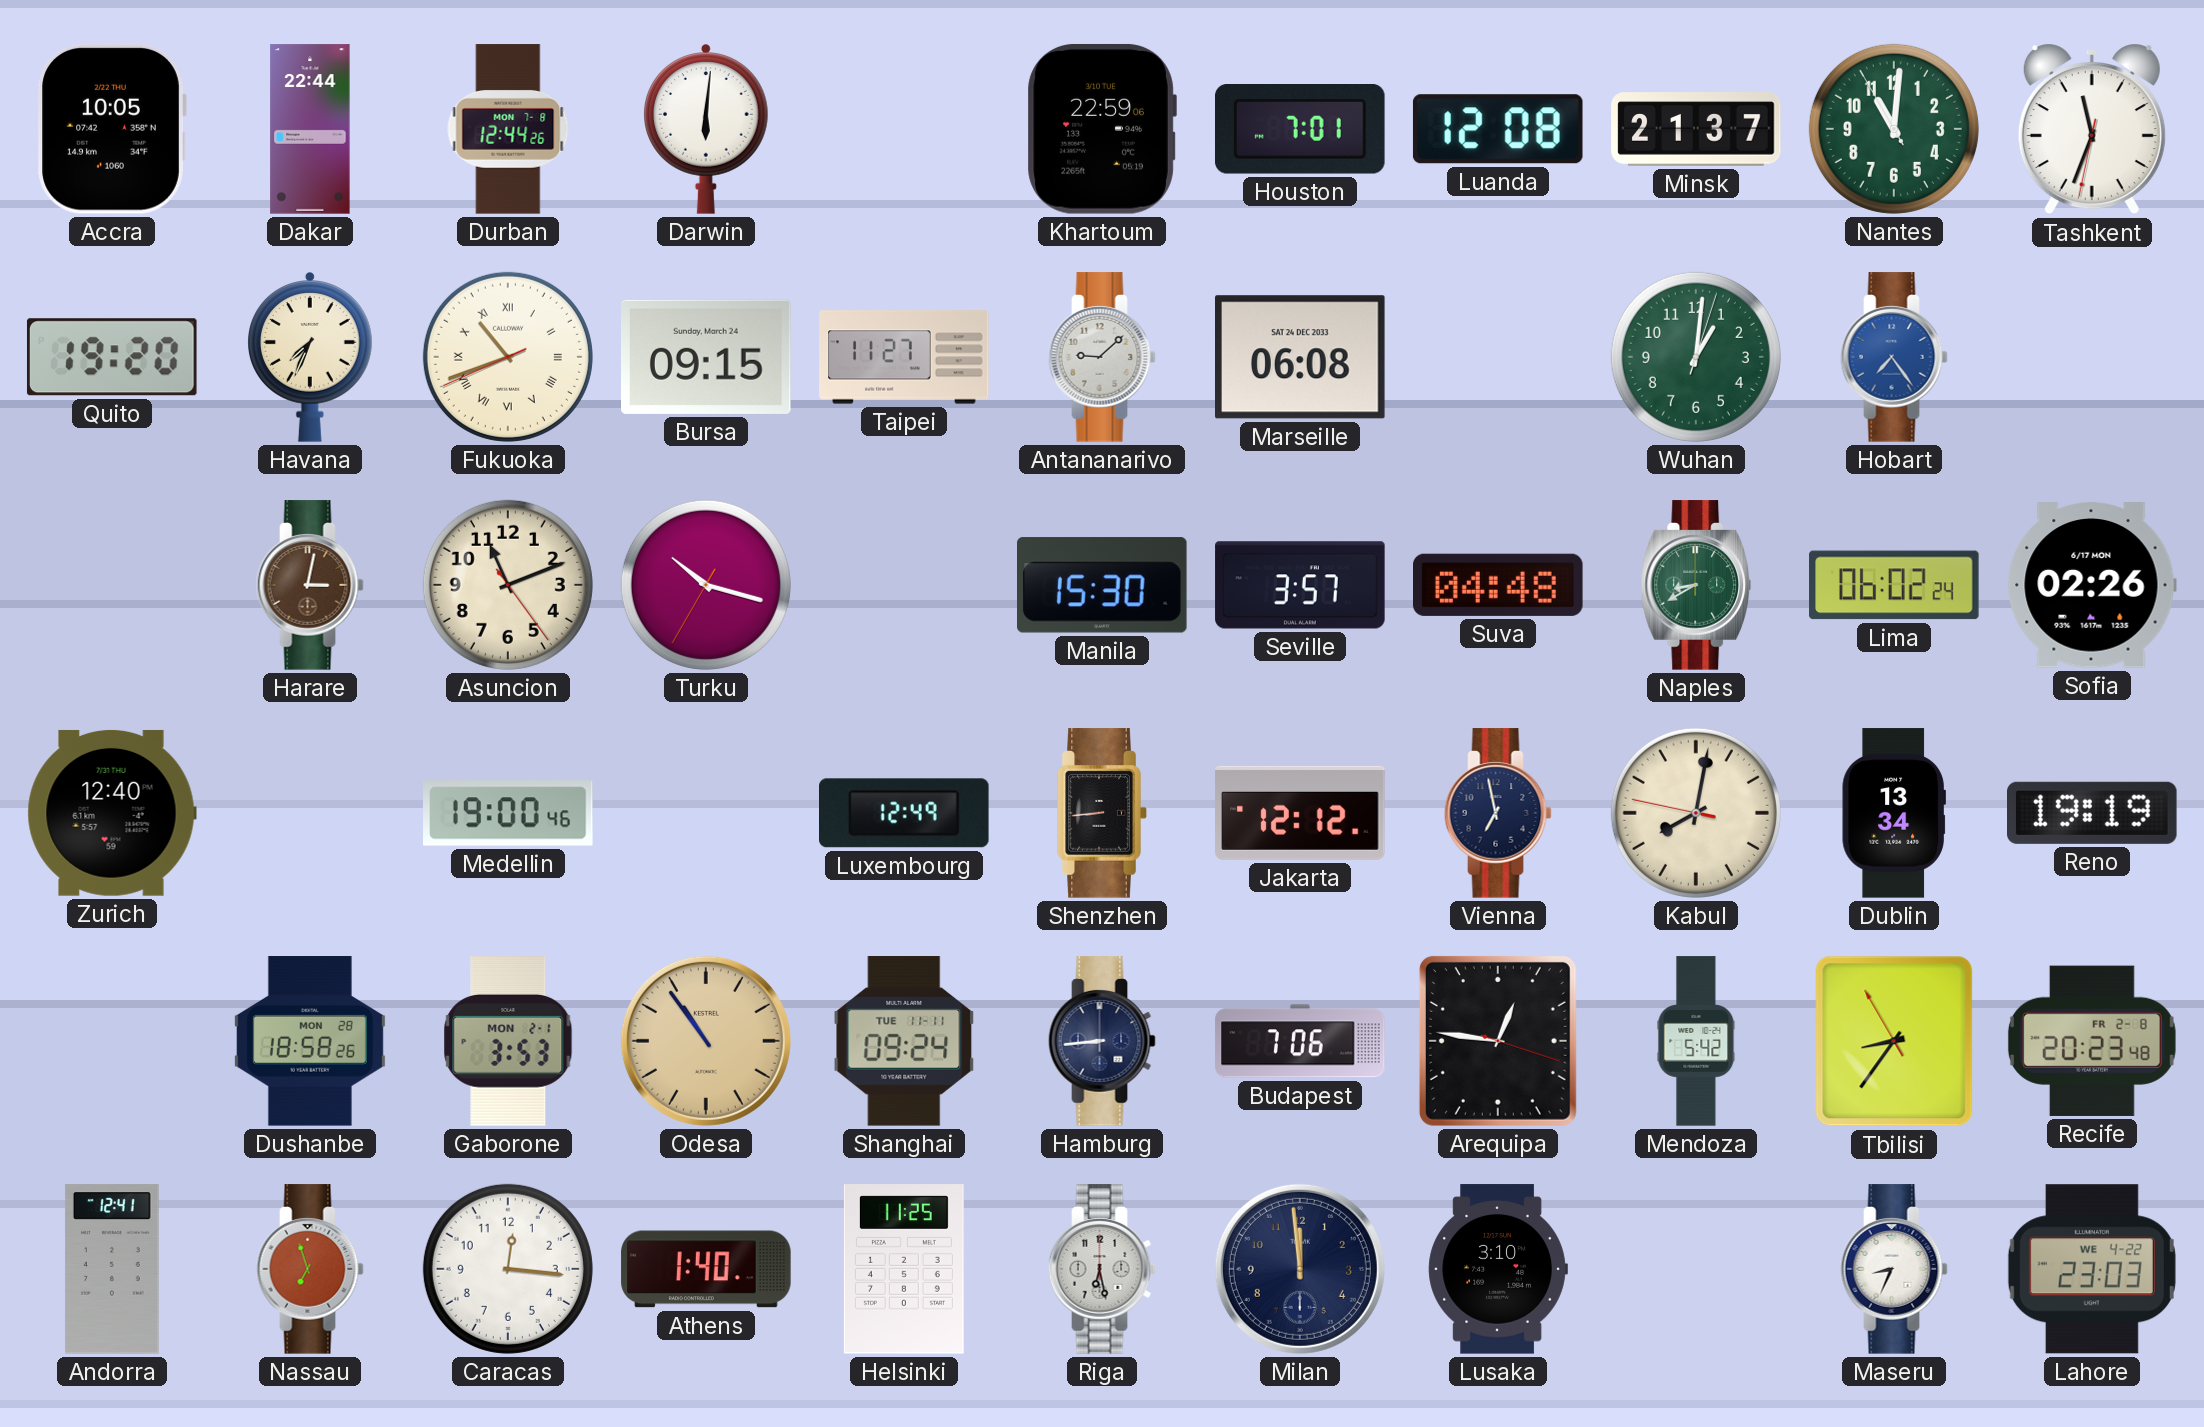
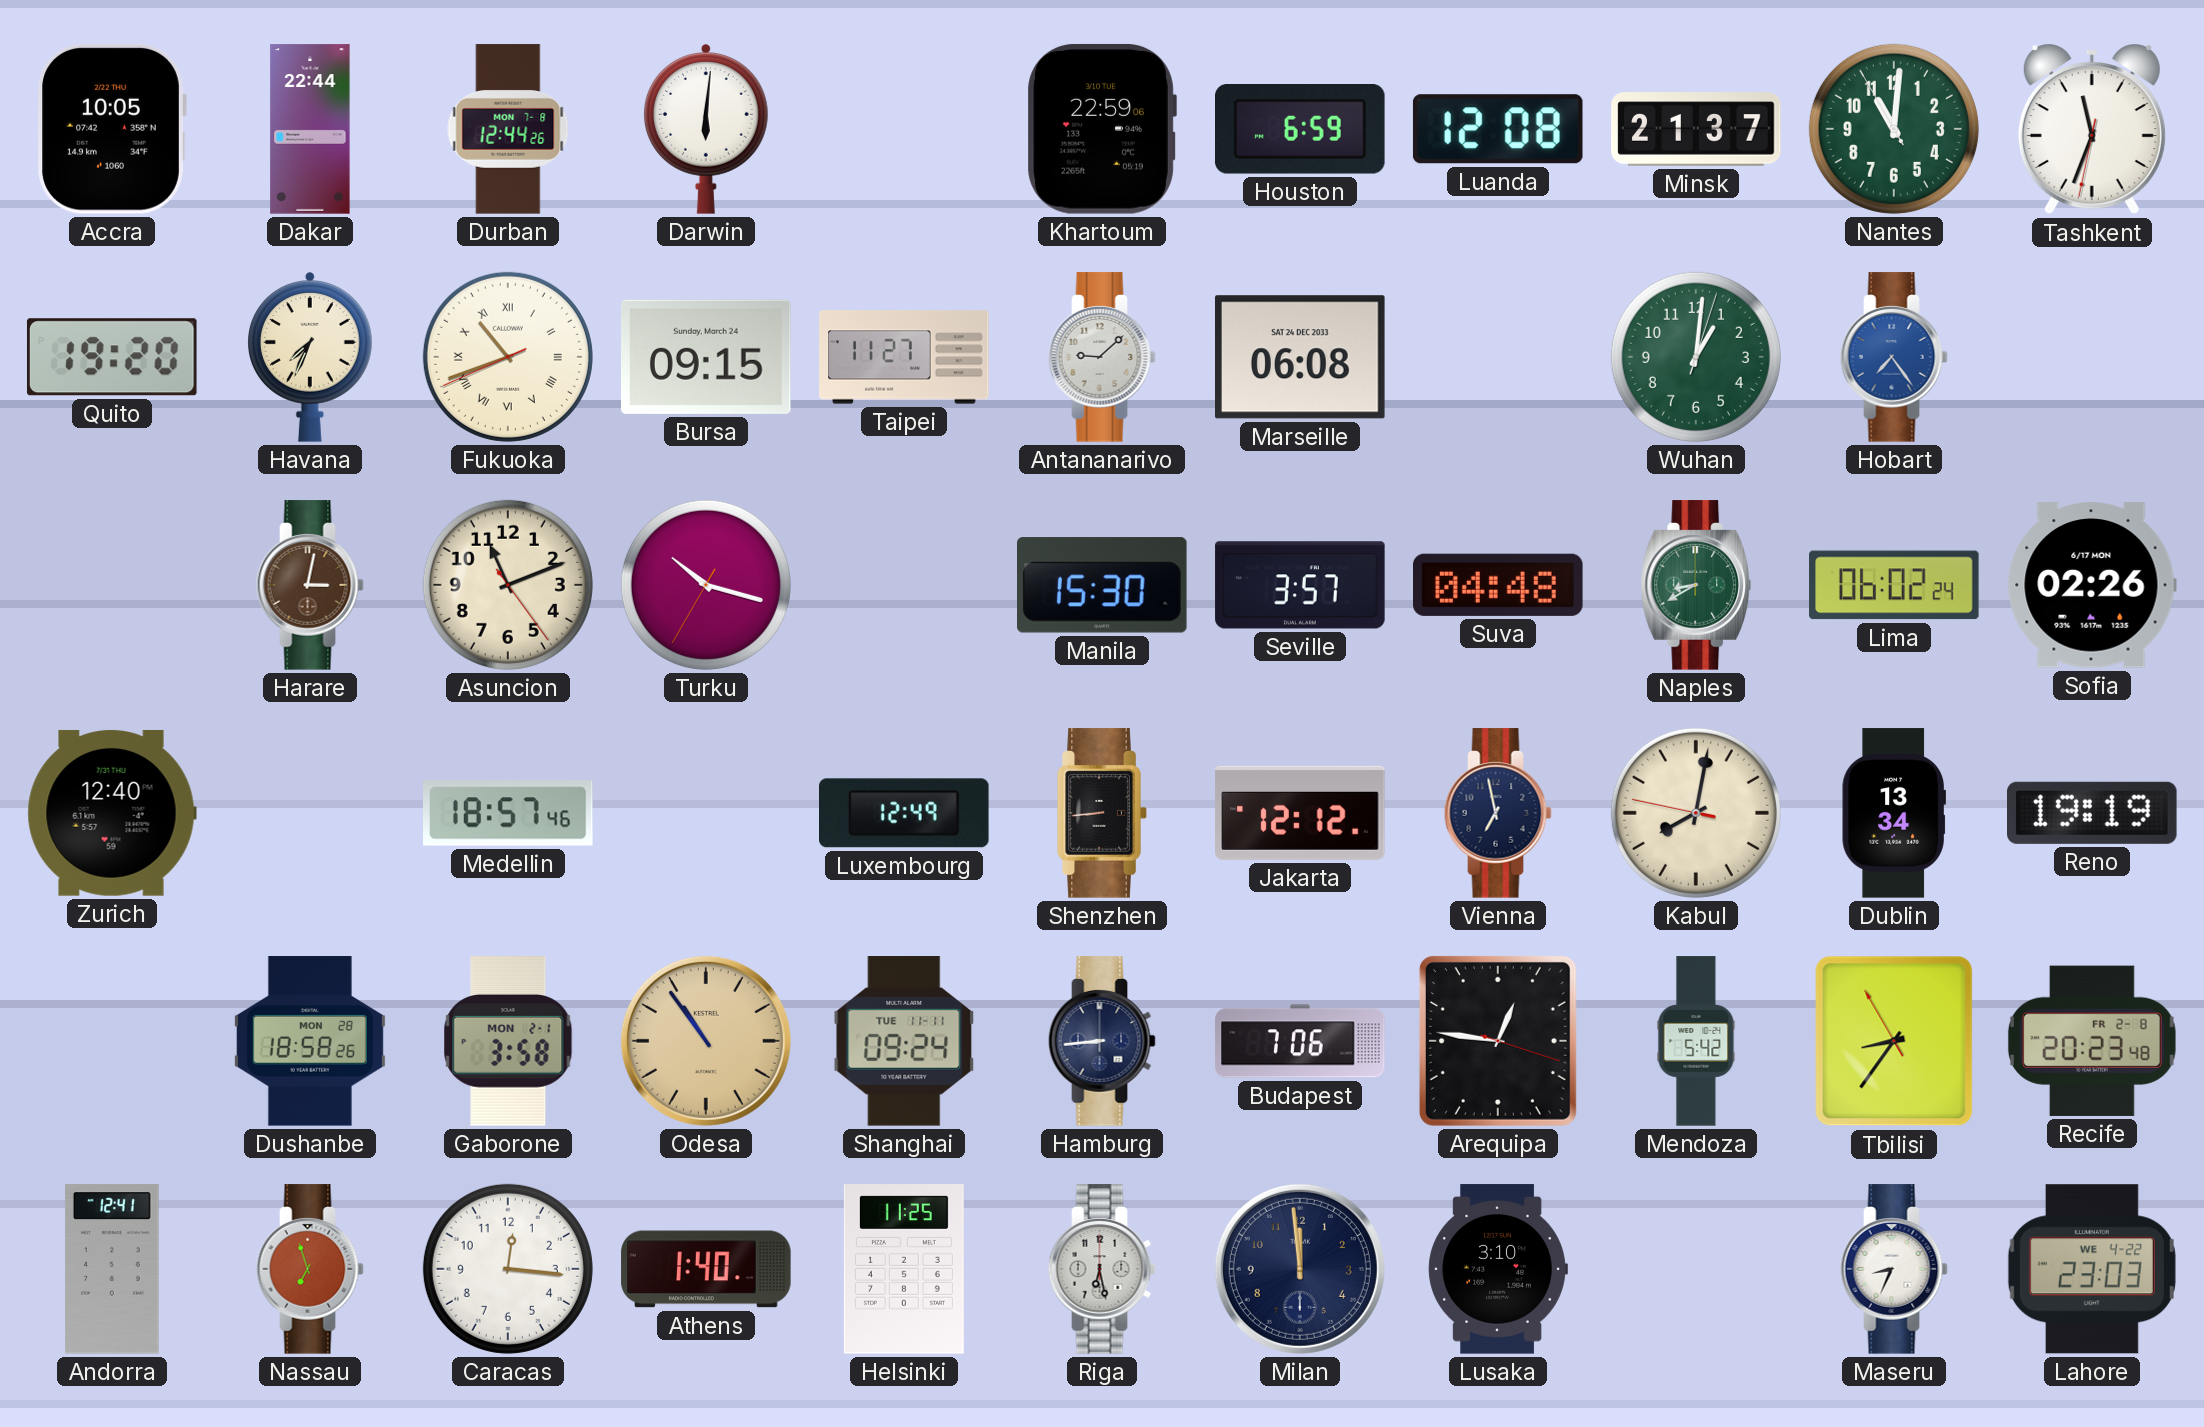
Houston: 7:01 -> 6:59 (1301, 130)
Medellin: 19:00 -> 18:57 (509, 813)
Gaborone: 3:53 -> 3:58 (508, 1041)
